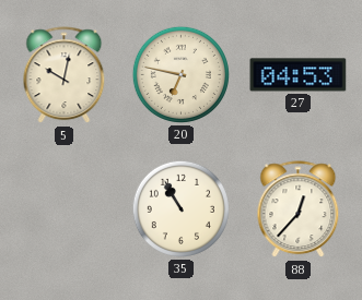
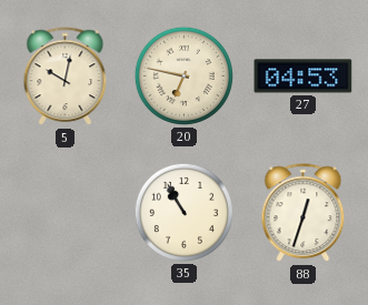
88: 12:37 -> 12:33 (304, 213)
